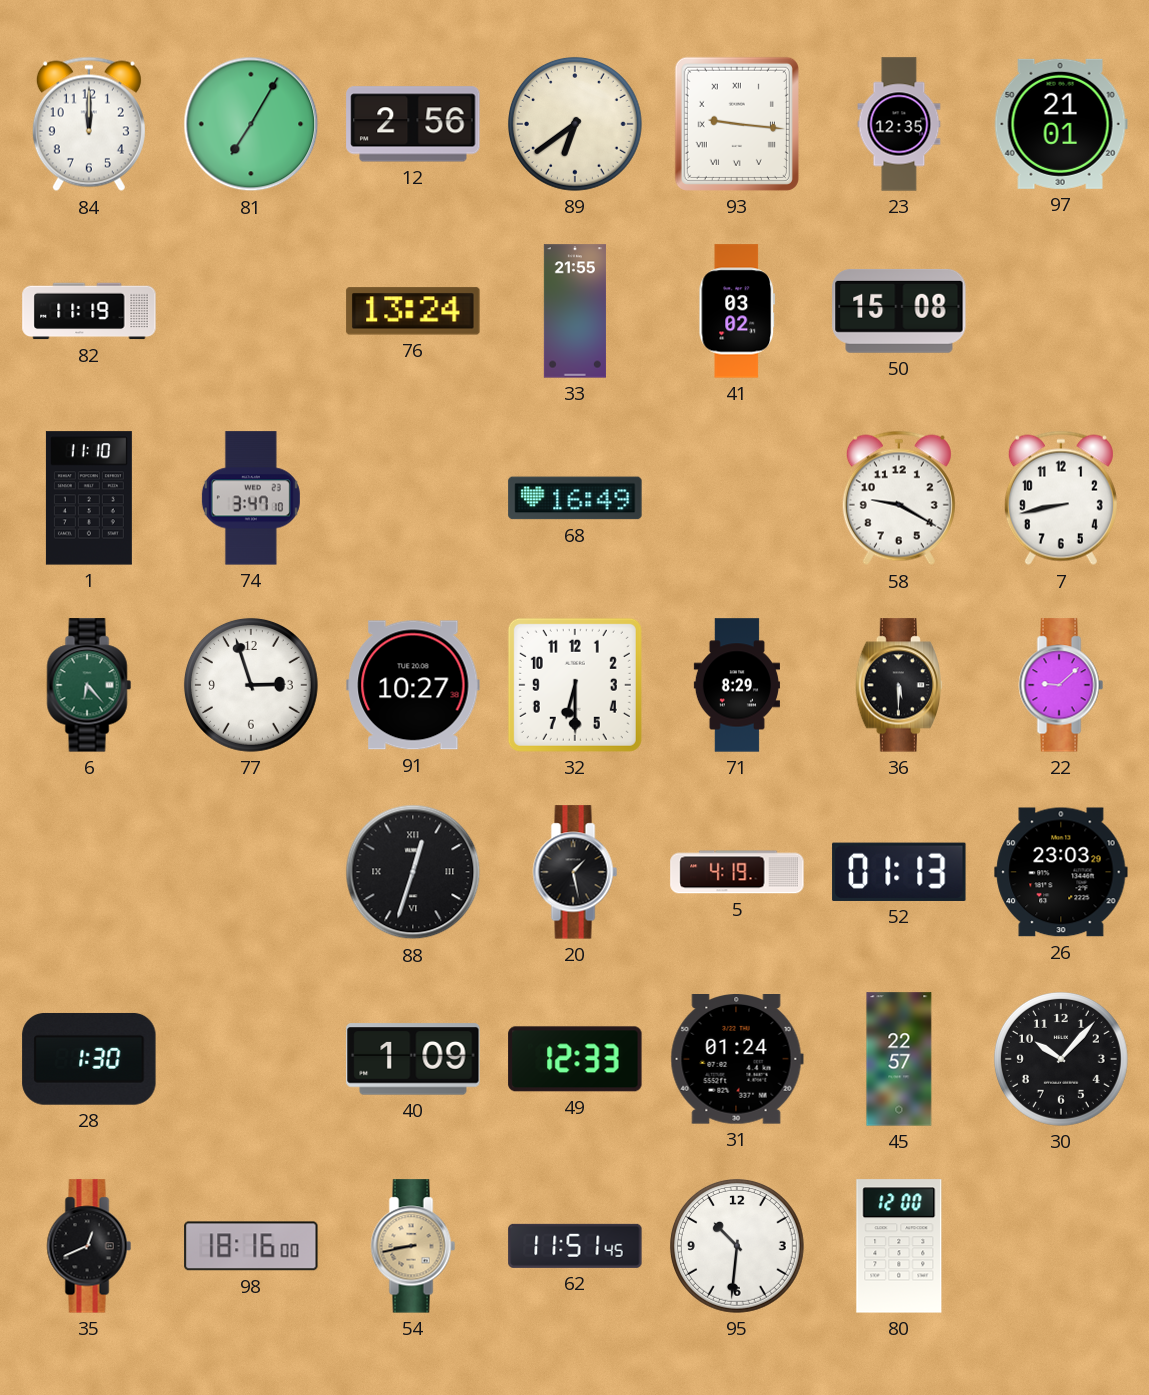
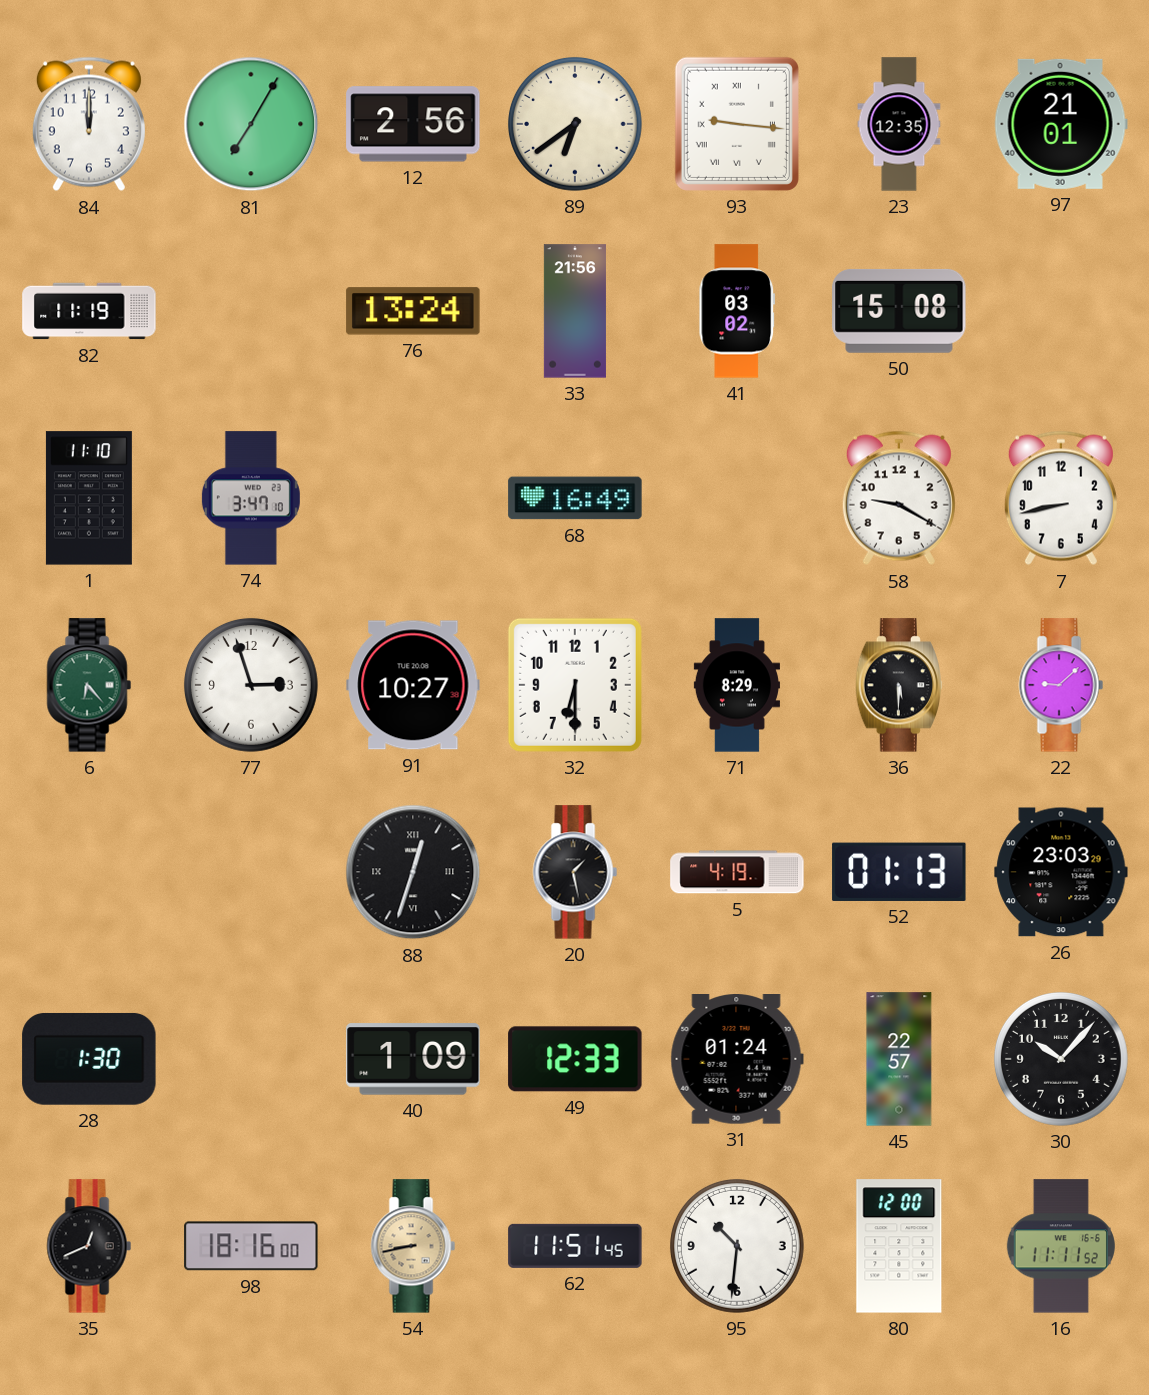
33: 21:55 -> 21:56 (575, 311)
16: none -> 11:11 (1061, 1246)
